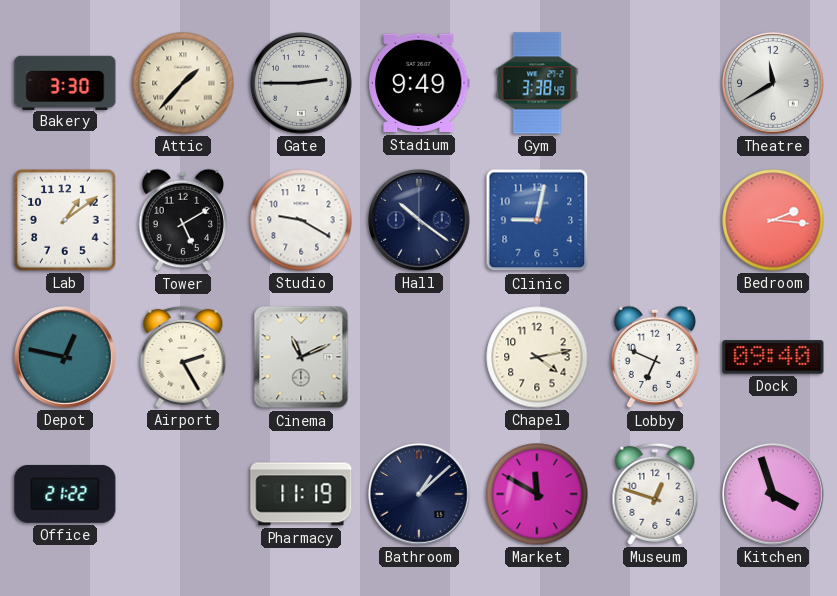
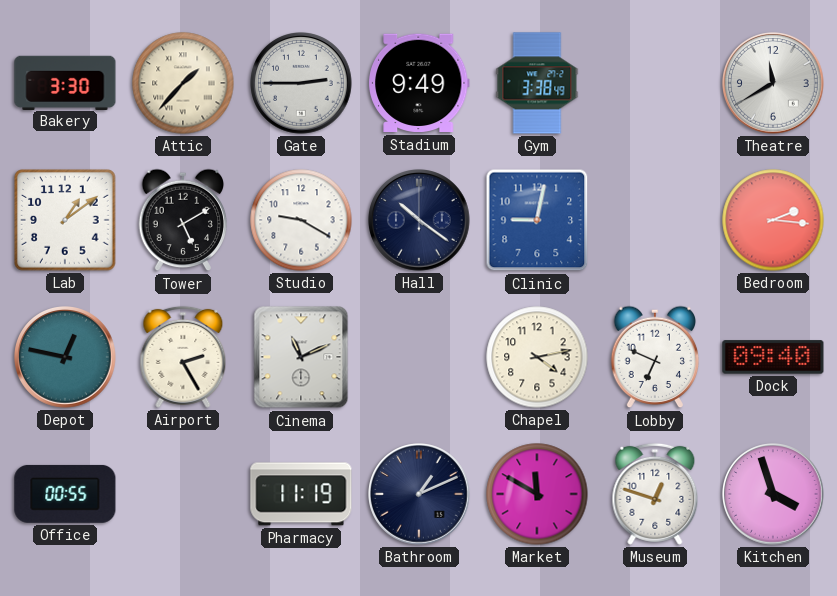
Office: 21:22 -> 00:55 (65, 494)
Bathroom: 1:08 -> 1:11 (420, 495)
